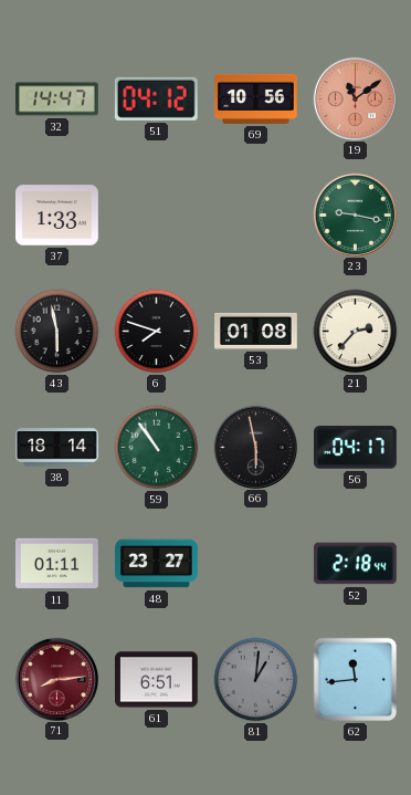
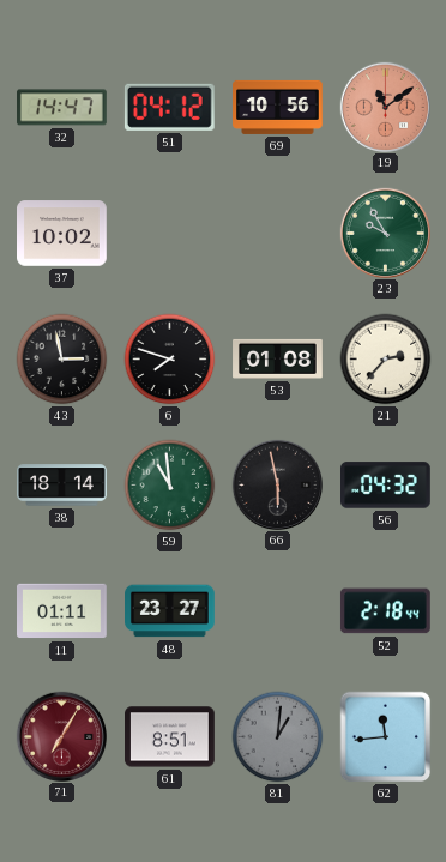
37: 1:33 -> 10:02 (62, 234)
23: 9:17 -> 9:55 (385, 233)
43: 5:58 -> 2:58 (62, 360)
59: 10:54 -> 10:59 (170, 486)
56: 04:17 -> 04:32 (386, 486)
71: 8:14 -> 7:05 (61, 736)
61: 6:51 -> 8:51 (170, 737)
